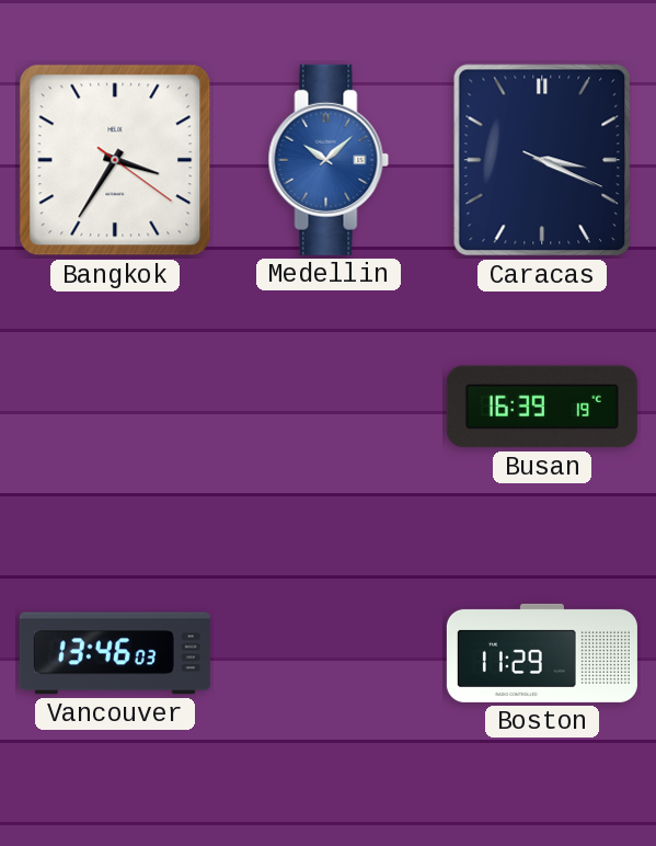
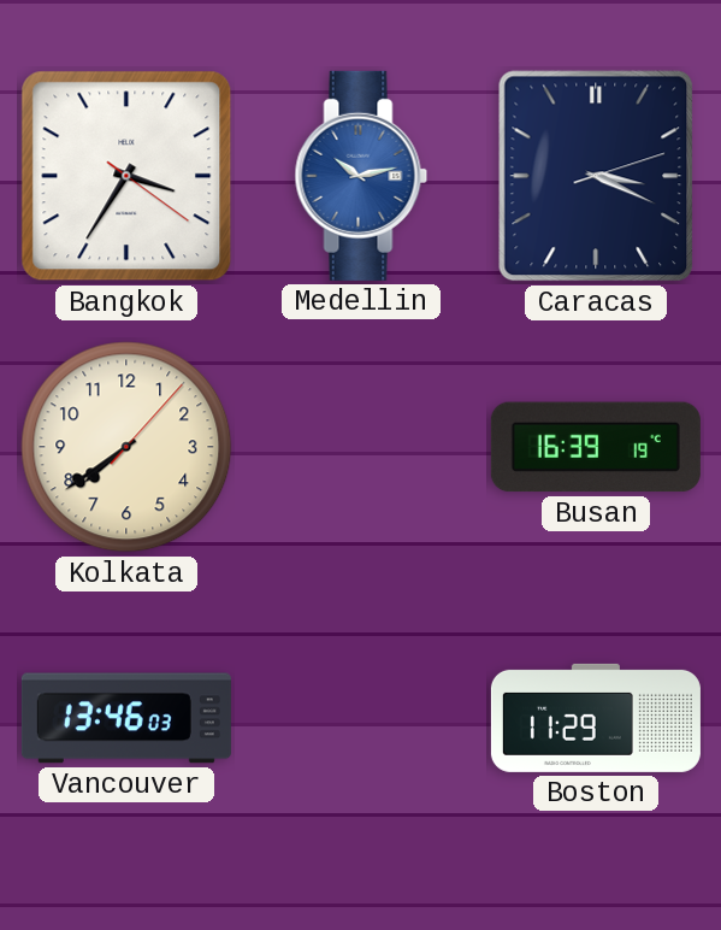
Medellin: 10:08 -> 10:13 (361, 176)
Caracas: 3:19:19 -> 3:19:12 (596, 176)
Kolkata: none -> 7:39 (126, 447)
